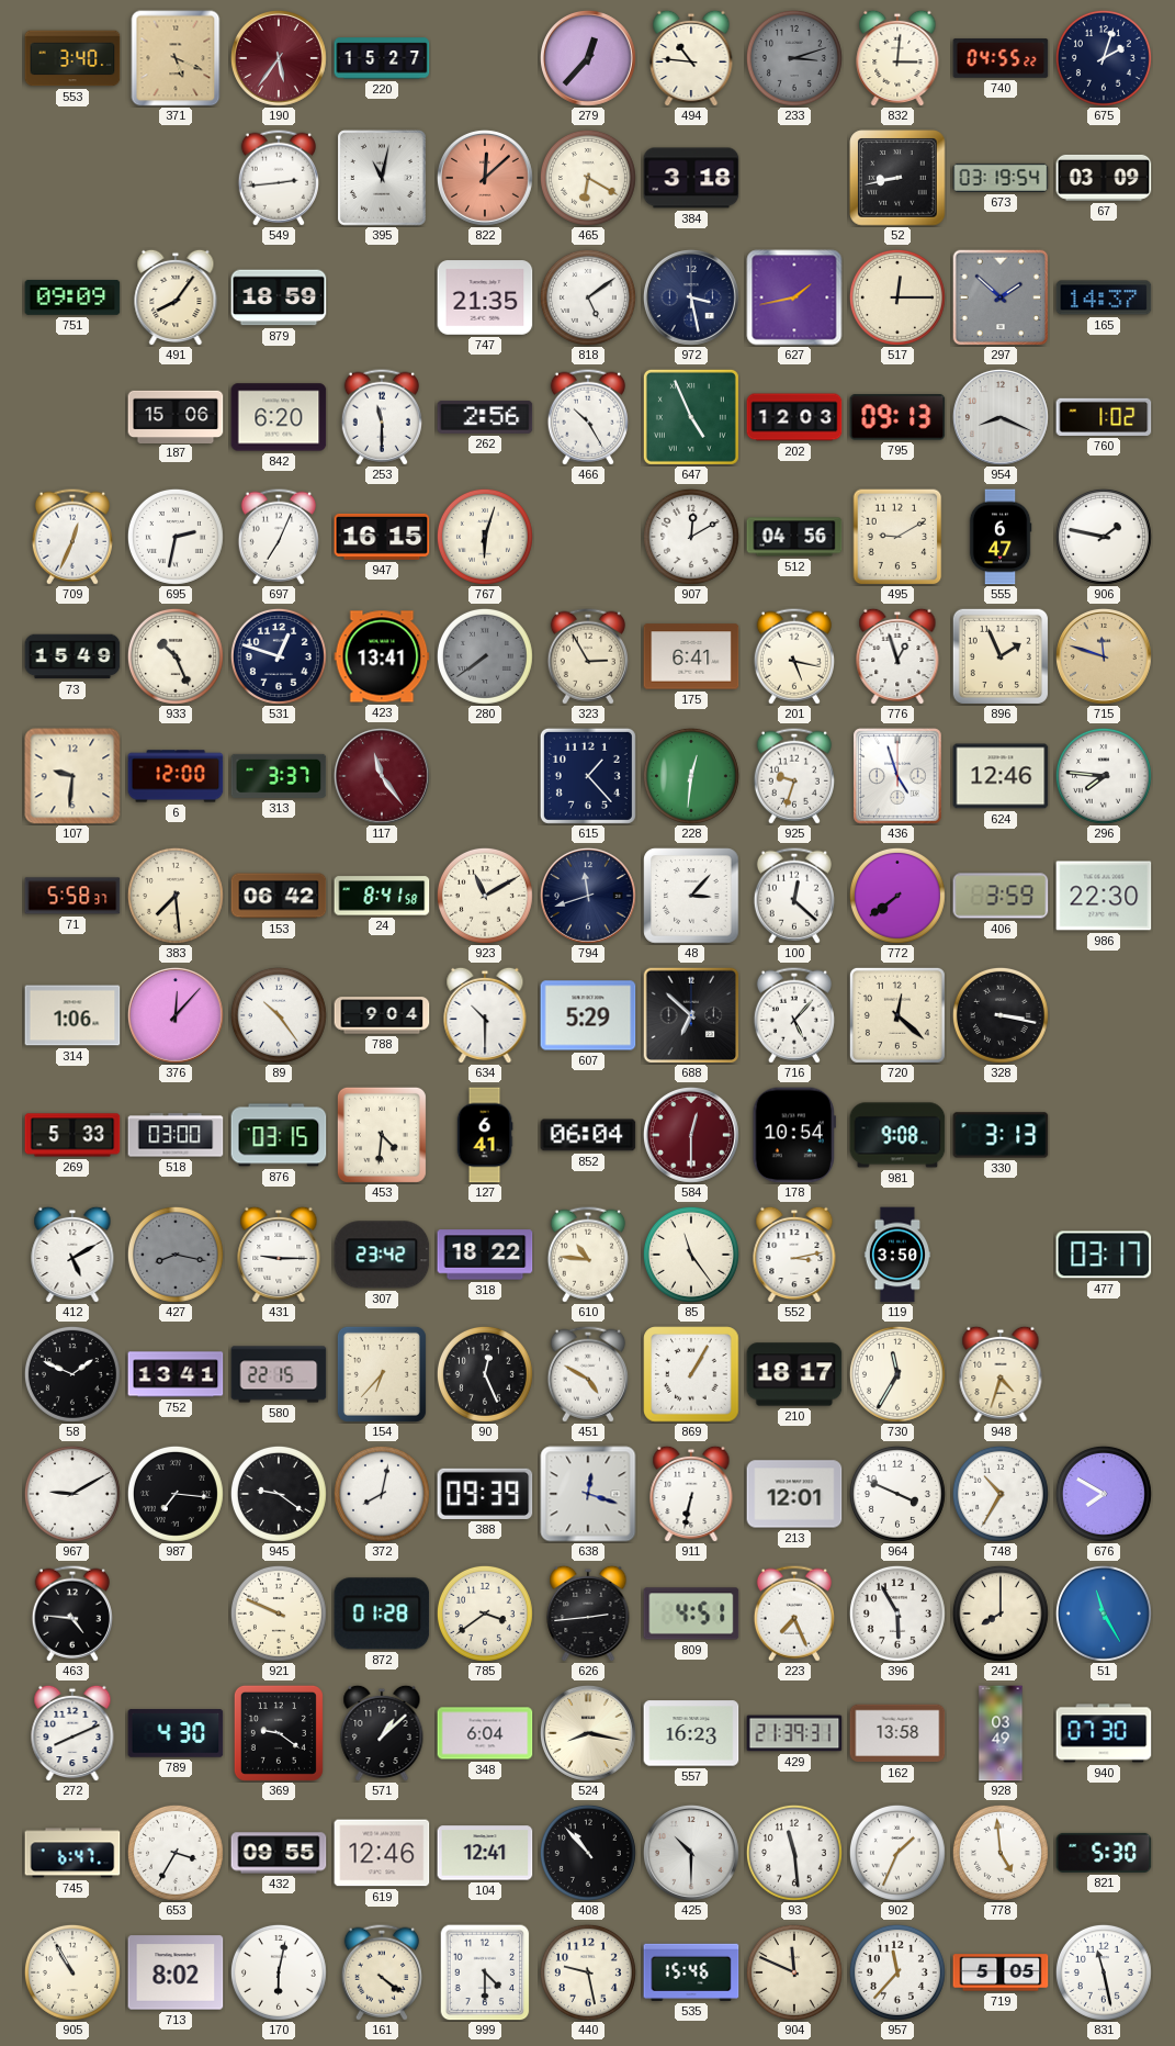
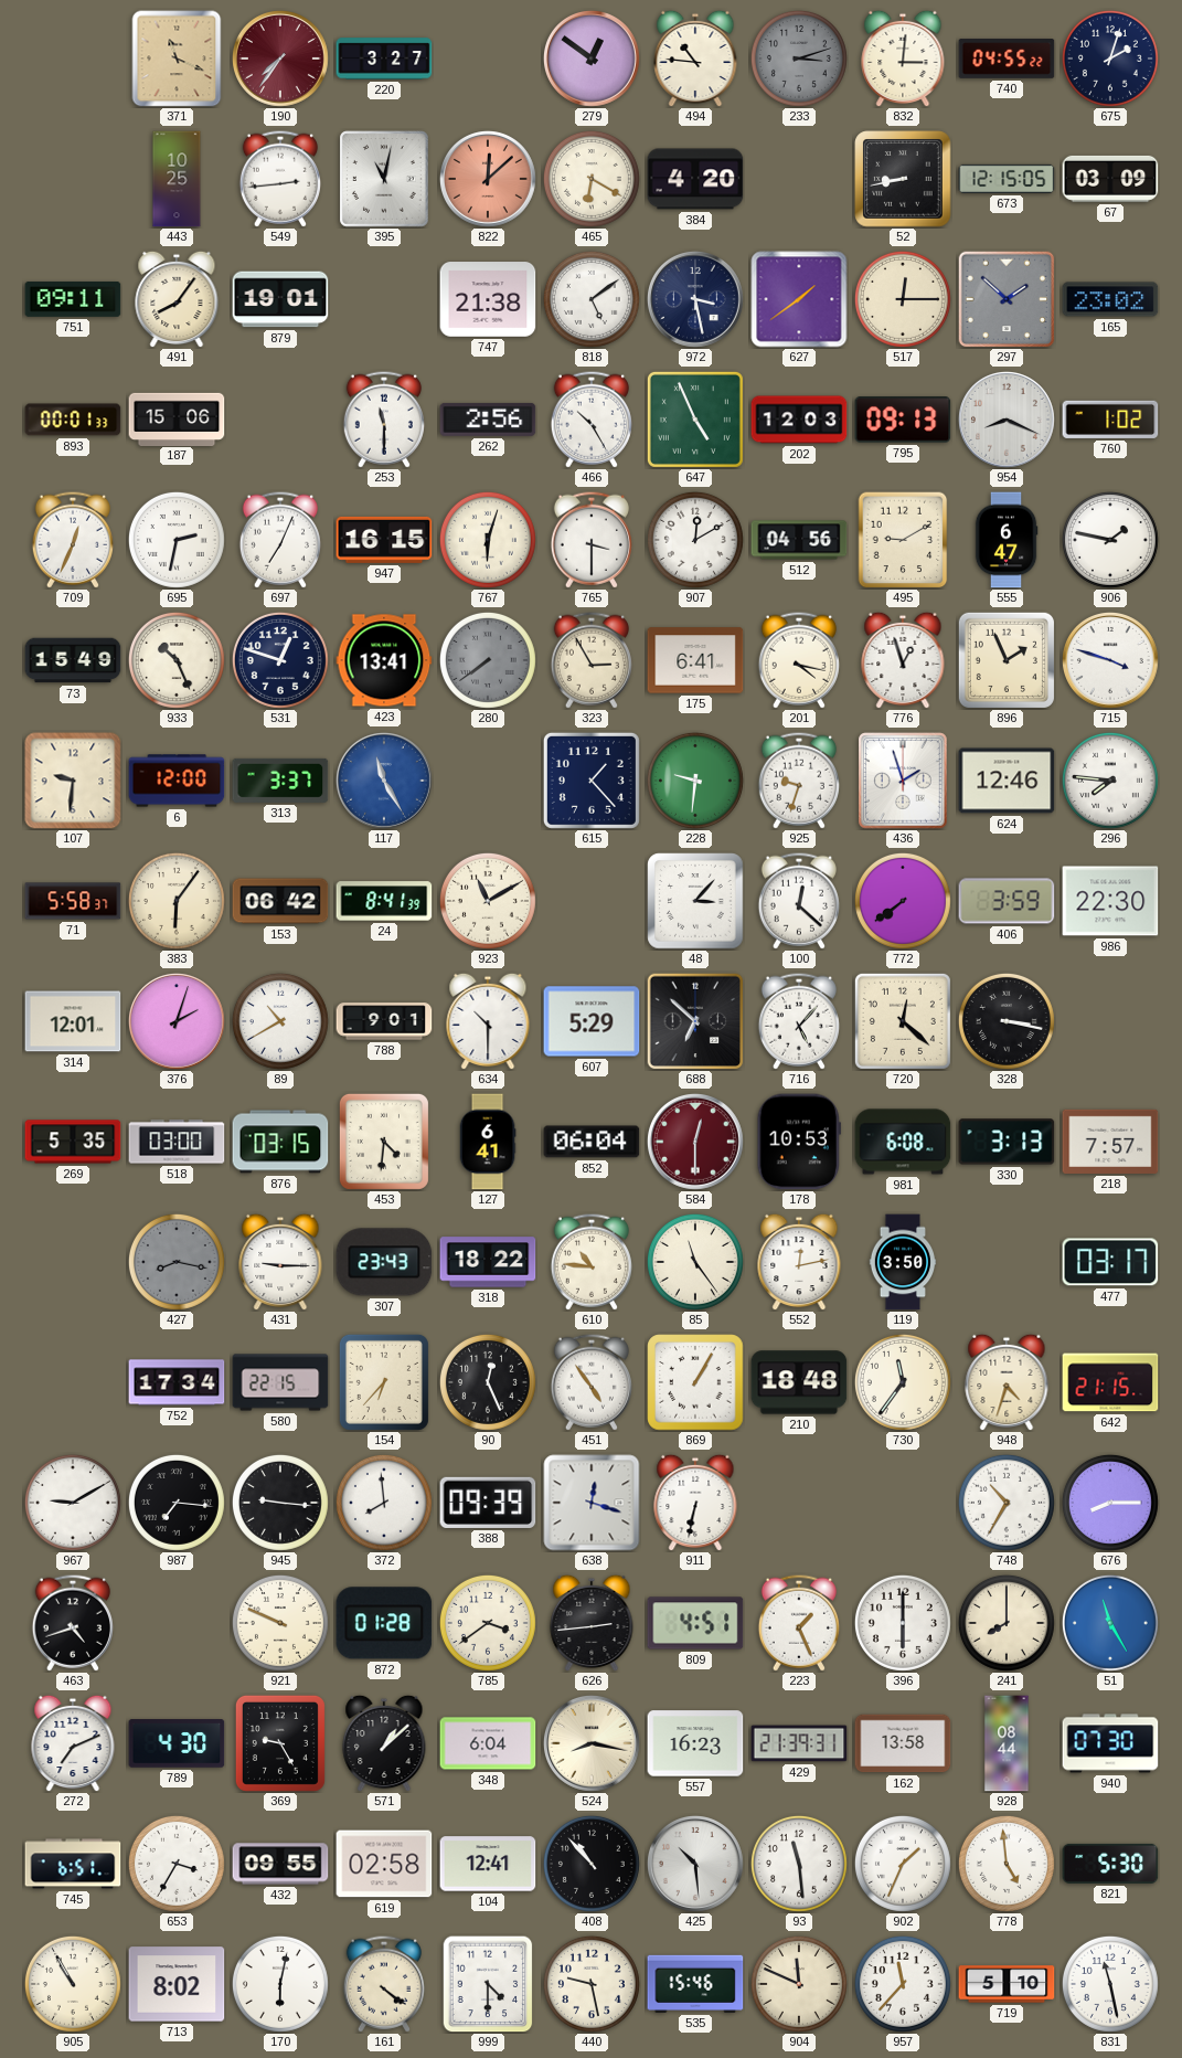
553: 3:40 -> none (72, 58)
371: 5:19 -> 11:19 (177, 59)
190: 5:36 -> 7:36 (280, 59)
220: 15:27 -> 3:27 (384, 59)
279: 12:37 -> 12:51 (592, 59)
443: none -> 10:25 (177, 179)
384: 3:18 -> 4:20 (695, 179)
673: 03:19 -> 12:15 (1007, 179)
751: 09:09 -> 09:11 (73, 299)
879: 18:59 -> 19:01 (280, 299)
747: 21:35 -> 21:38 (488, 299)
627: 1:43 -> 1:39 (799, 299)
165: 14:37 -> 23:02 (1110, 299)
893: none -> 00:01 (73, 420)
842: 6:20 -> none (279, 417)
765: none -> 3:30 (592, 540)
201: 5:17 -> 4:17 (799, 660)
715: 11:48 -> 3:48 (1110, 660)
715 dial: champagne -> white (1110, 660)
117: 11:24 -> 11:25 (384, 781)
117 dial: burgundy -> blue (384, 781)
228: 12:31 -> 9:31 (695, 781)
436: 4:57 -> 1:57 (903, 781)
383: 7:29 -> 6:06 (177, 901)
24: 8:41:58 -> 8:41:39 (384, 901)
794: 11:42 -> none (588, 896)
314: 1:06 -> 12:01 (73, 1021)
376: 12:07 -> 2:03 (177, 1021)
89: 10:24 -> 10:40 (280, 1021)
788: 9:04 -> 9:01 (384, 1021)
269: 5:33 -> 5:35 (73, 1142)
178: 10:54 -> 10:53 (799, 1142)
981: 9:08 -> 6:08 (903, 1142)
218: none -> 7:57 (1110, 1142)
412: 5:10 -> none (72, 1255)
307: 23:42 -> 23:43 (384, 1262)
552: 3:13 -> 12:13 (799, 1262)
58: 1:49 -> none (72, 1374)
752: 13:41 -> 17:34 (177, 1382)
451: 4:50 -> 4:54 (592, 1382)
210: 18:17 -> 18:48 (799, 1382)
730: 11:35 -> 11:36 (903, 1382)
642: none -> 21:15 (1110, 1382)
945: 9:21 -> 9:16 (280, 1503)
372: 8:02 -> 7:59 (384, 1503)
213: 12:01 -> none (794, 1494)
964: 3:49 -> none (897, 1494)
676: 7:50 -> 8:15 (1110, 1503)
463: 4:46 -> 4:42 (73, 1623)
223: 7:26 -> 1:26 (799, 1623)
396: 5:55 -> 6:00 (903, 1623)
272: 8:11 -> 7:11 (73, 1743)
369: 9:21 -> 9:25 (280, 1743)
928: 03:49 -> 08:44 (1007, 1743)
745: 6:47 -> 6:51 (73, 1864)
619: 12:46 -> 02:58 (384, 1864)
425: 10:30 -> 10:29 (695, 1864)
719: 5:05 -> 5:10 (1007, 1984)
